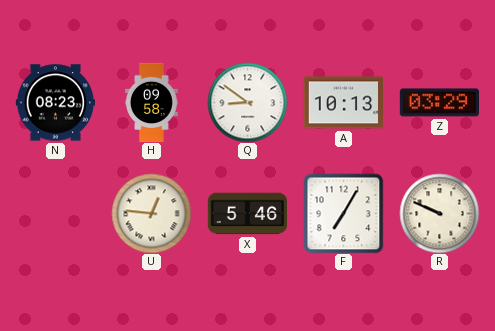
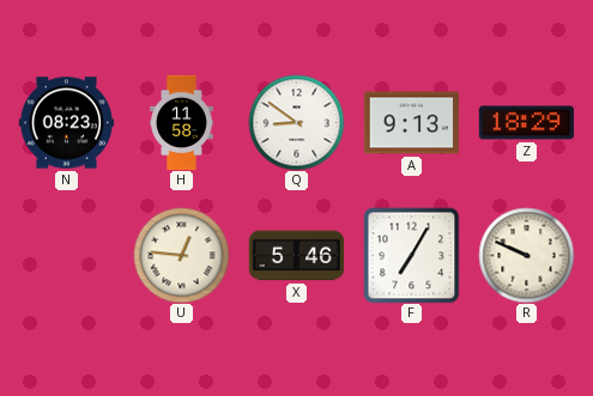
H: 09:58 -> 11:58 (182, 122)
A: 10:13 -> 9:13 (411, 123)
Z: 03:29 -> 18:29 (526, 123)
